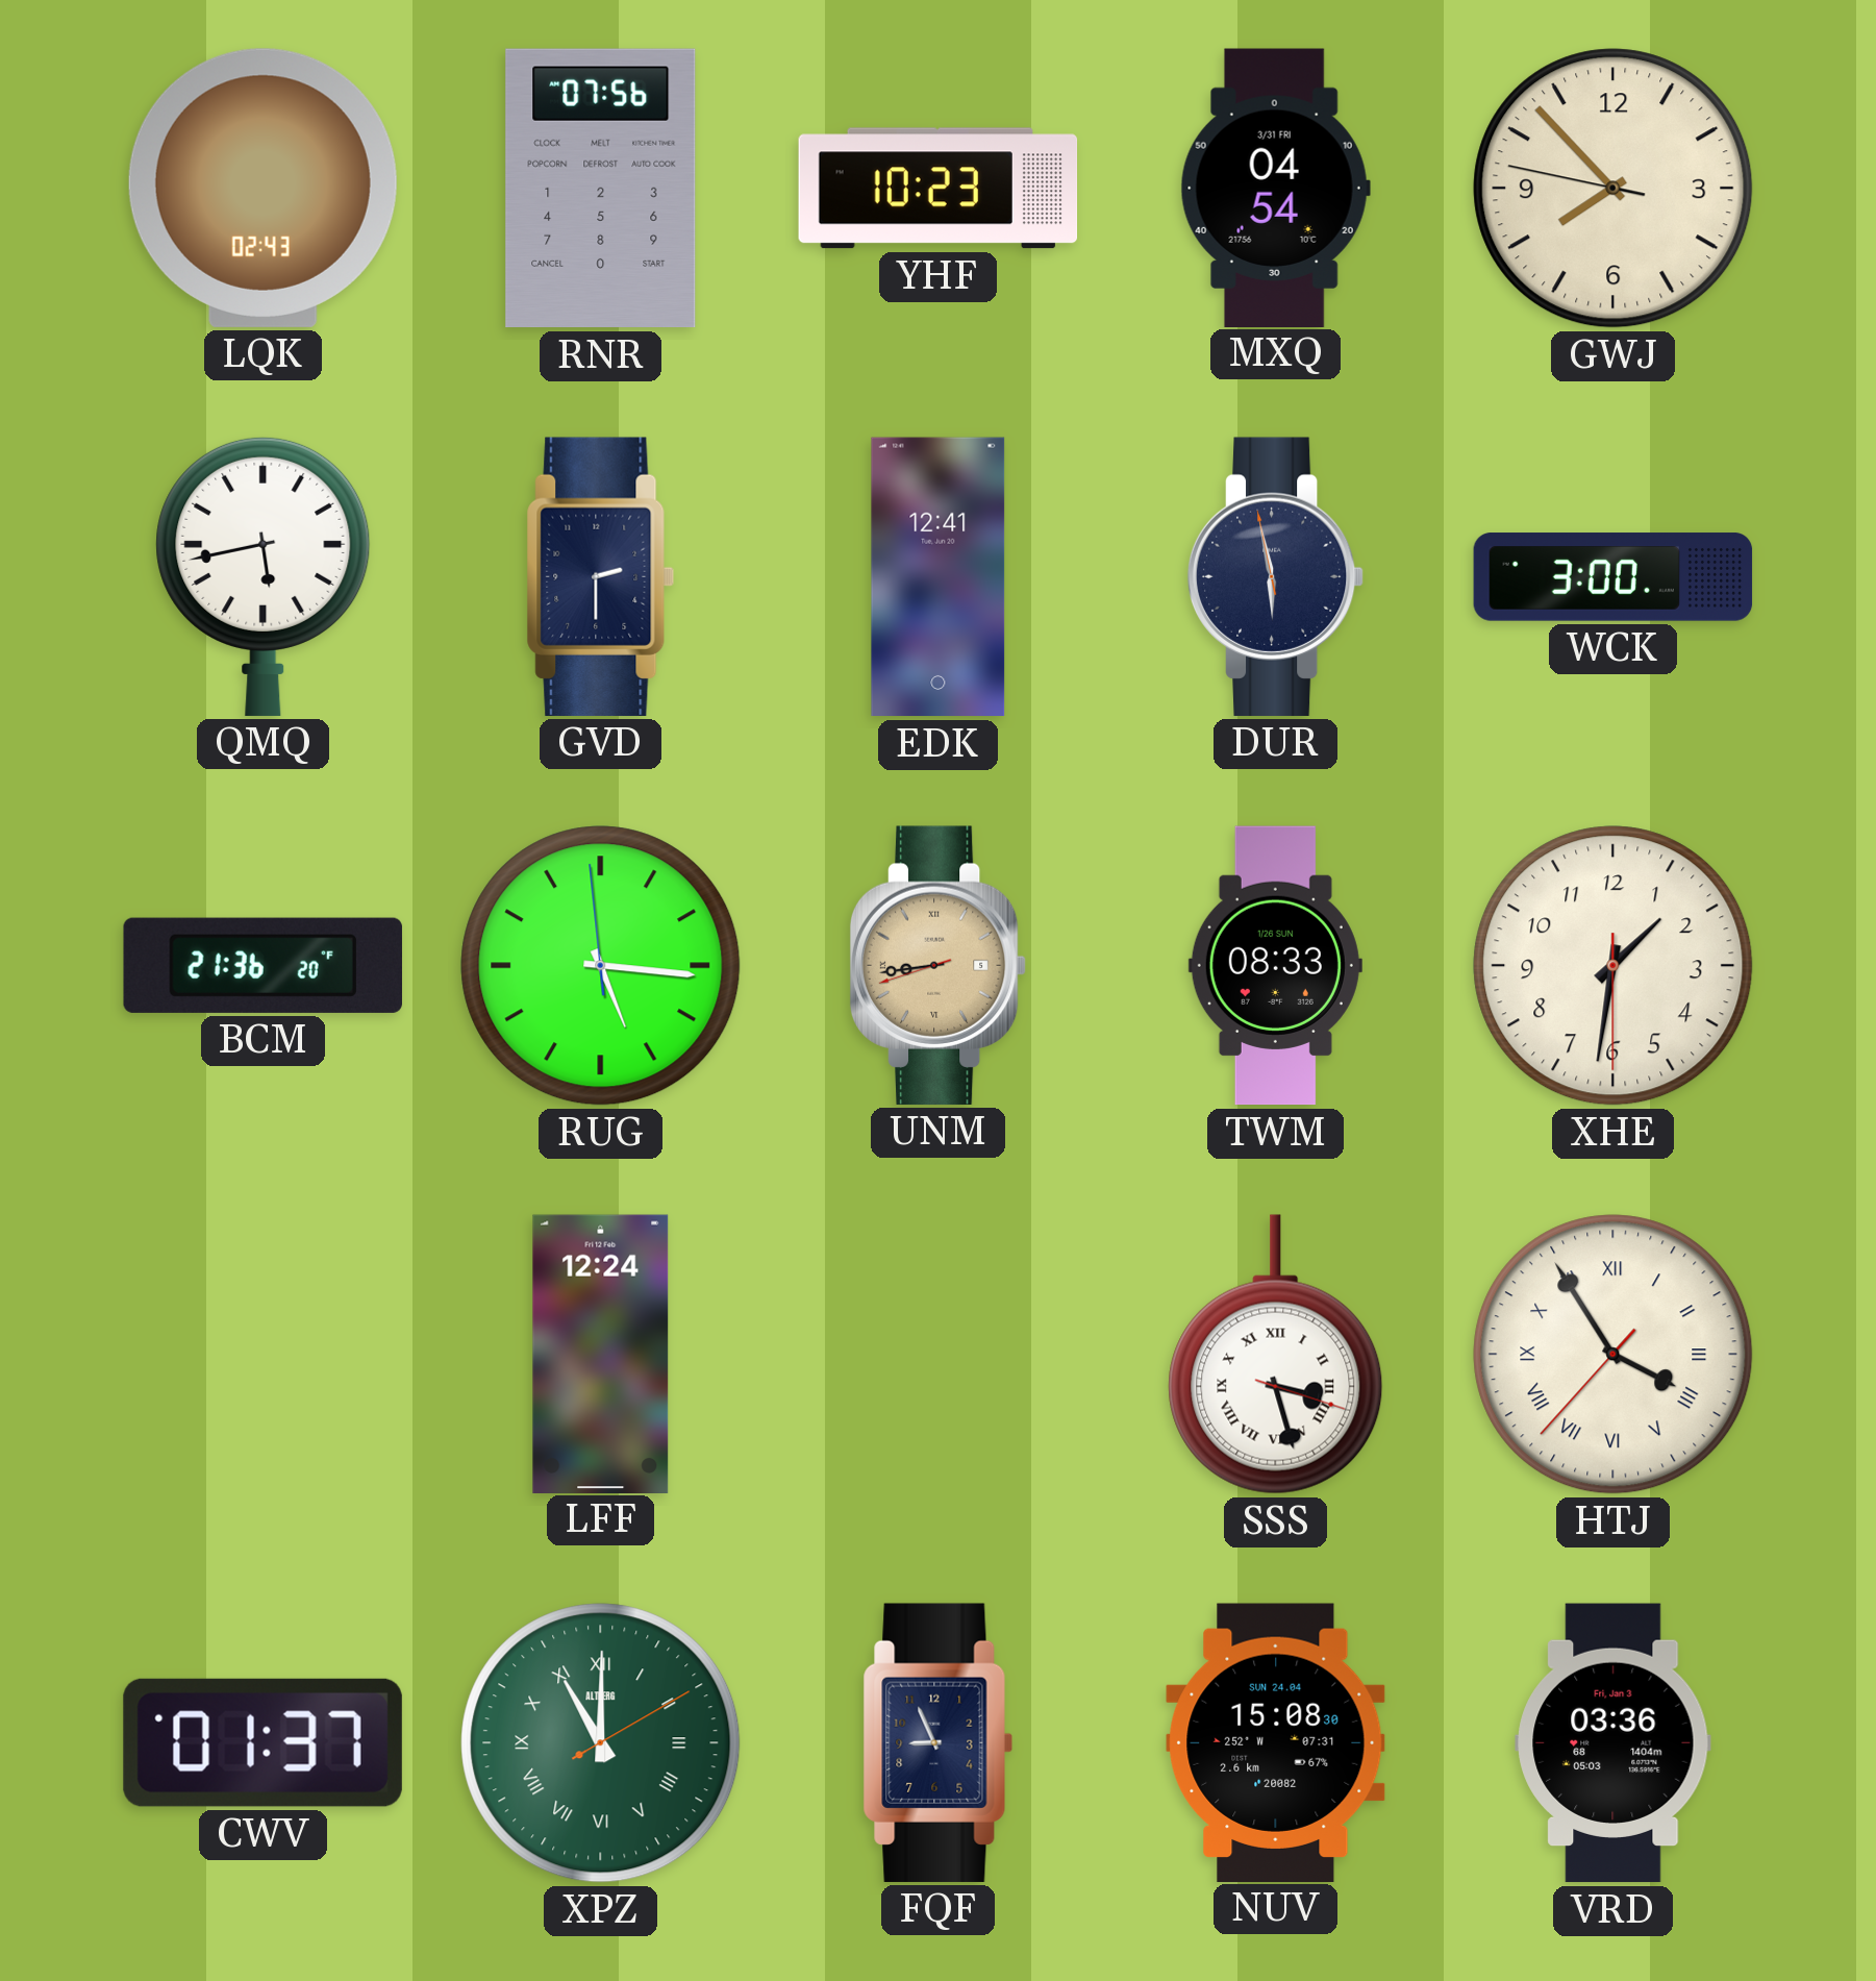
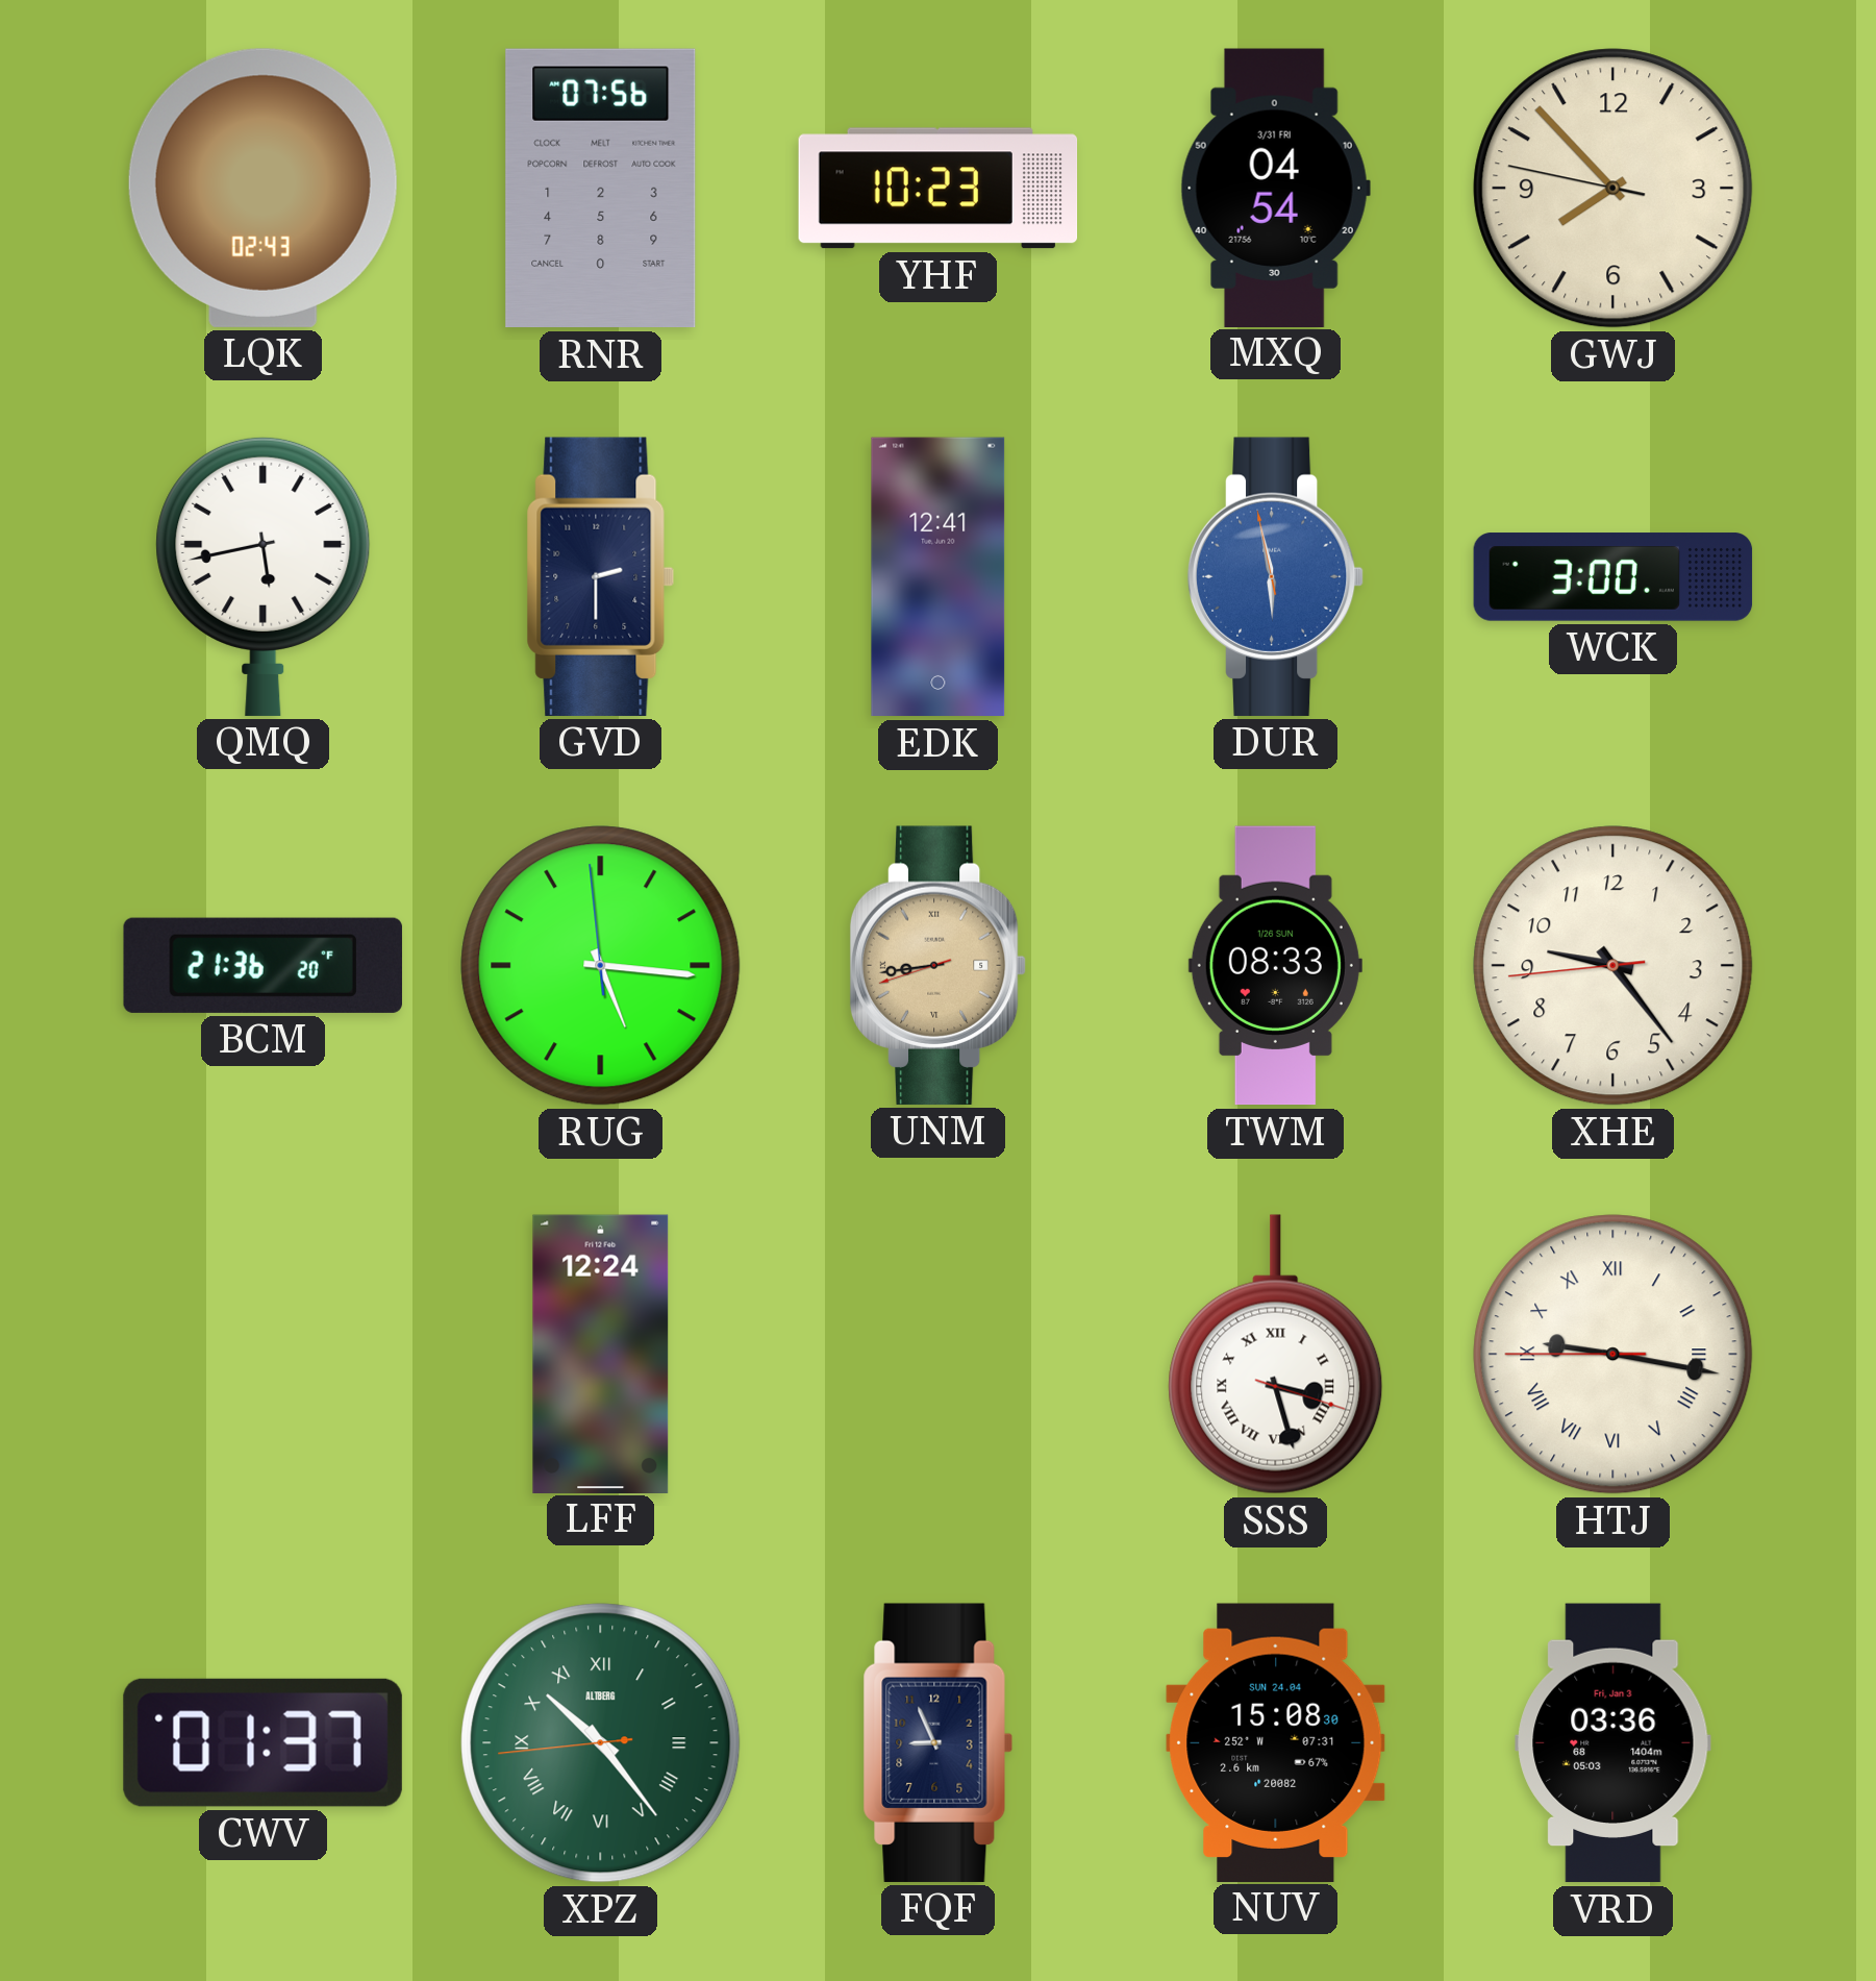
DUR dial: navy -> blue (1276, 576)
XHE: 1:31 -> 9:23 (1614, 966)
HTJ: 3:54 -> 9:16 (1614, 1355)
XPZ: 11:00 -> 10:23 (601, 1743)
